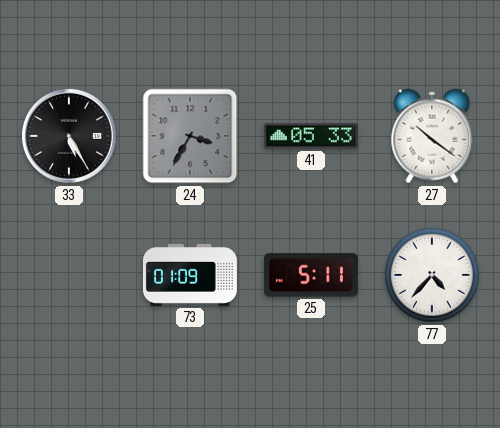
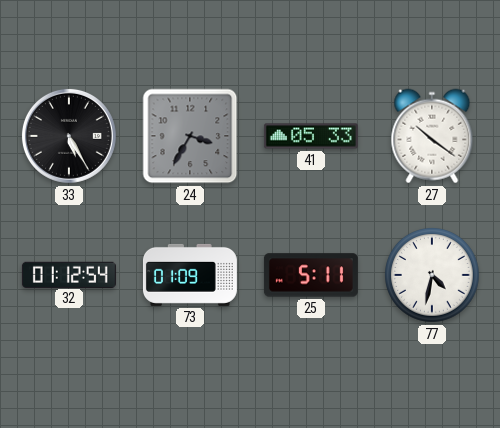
32: none -> 01:12 (69, 274)
77: 4:37 -> 4:32 (433, 276)
